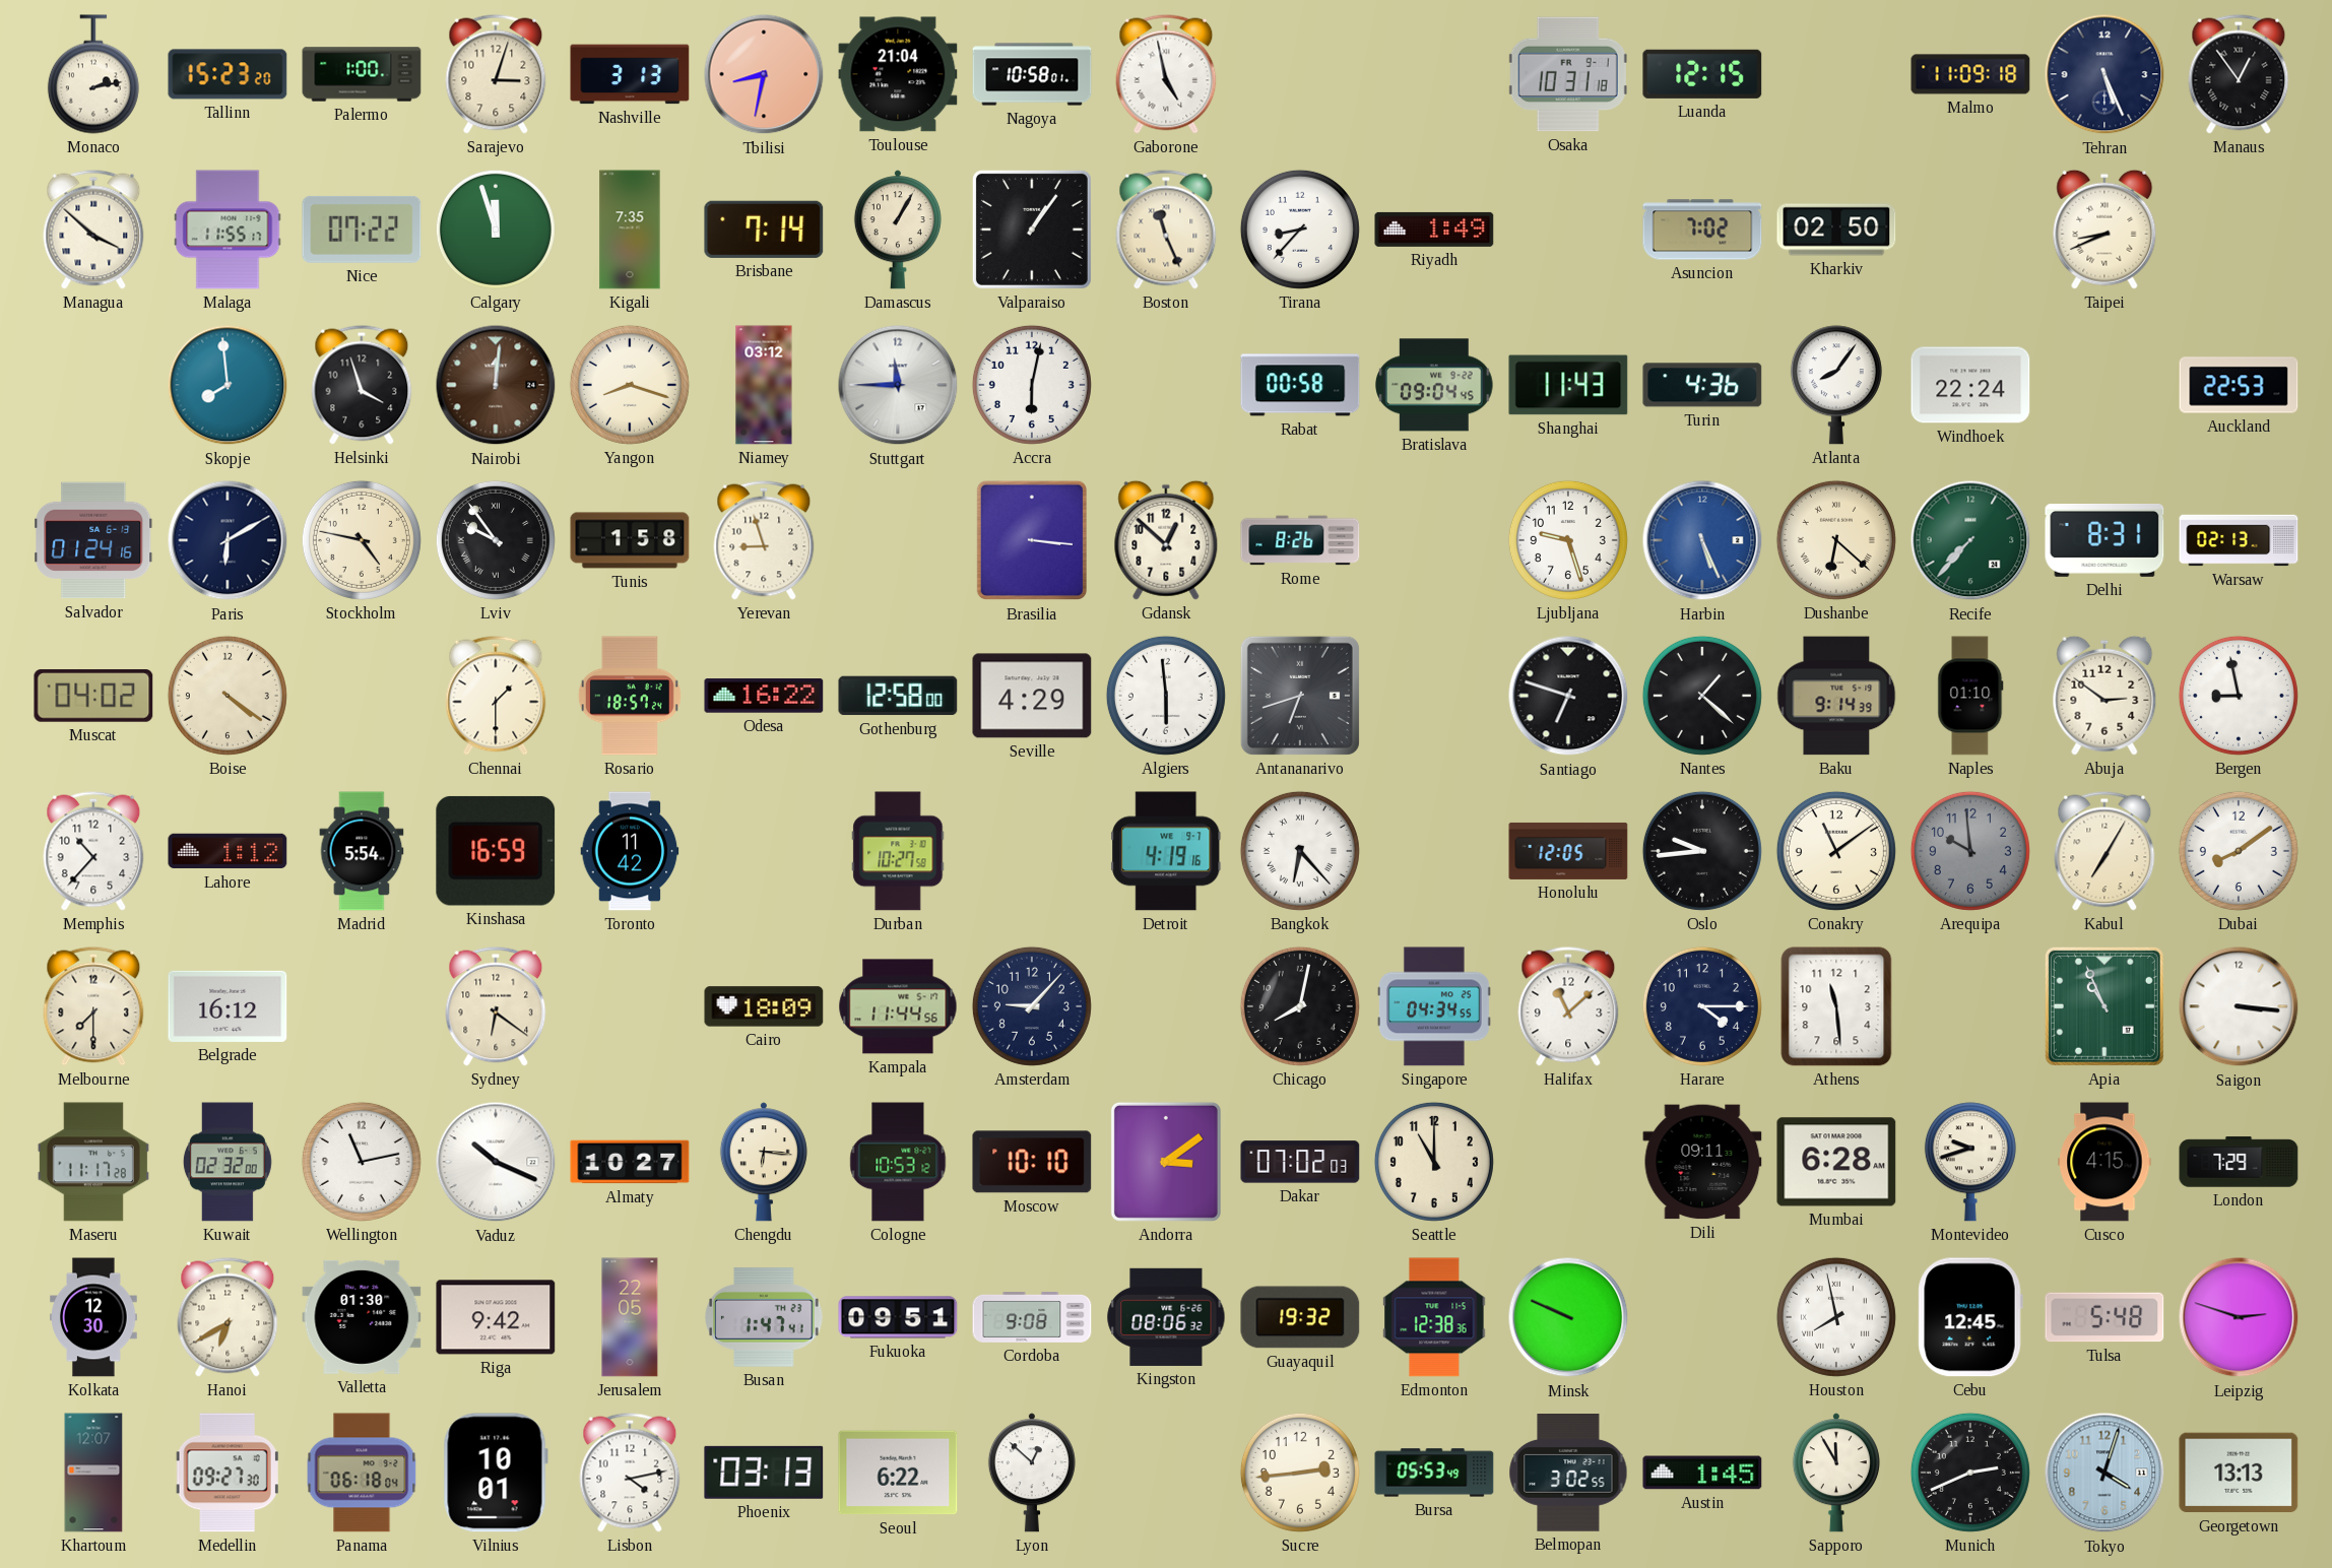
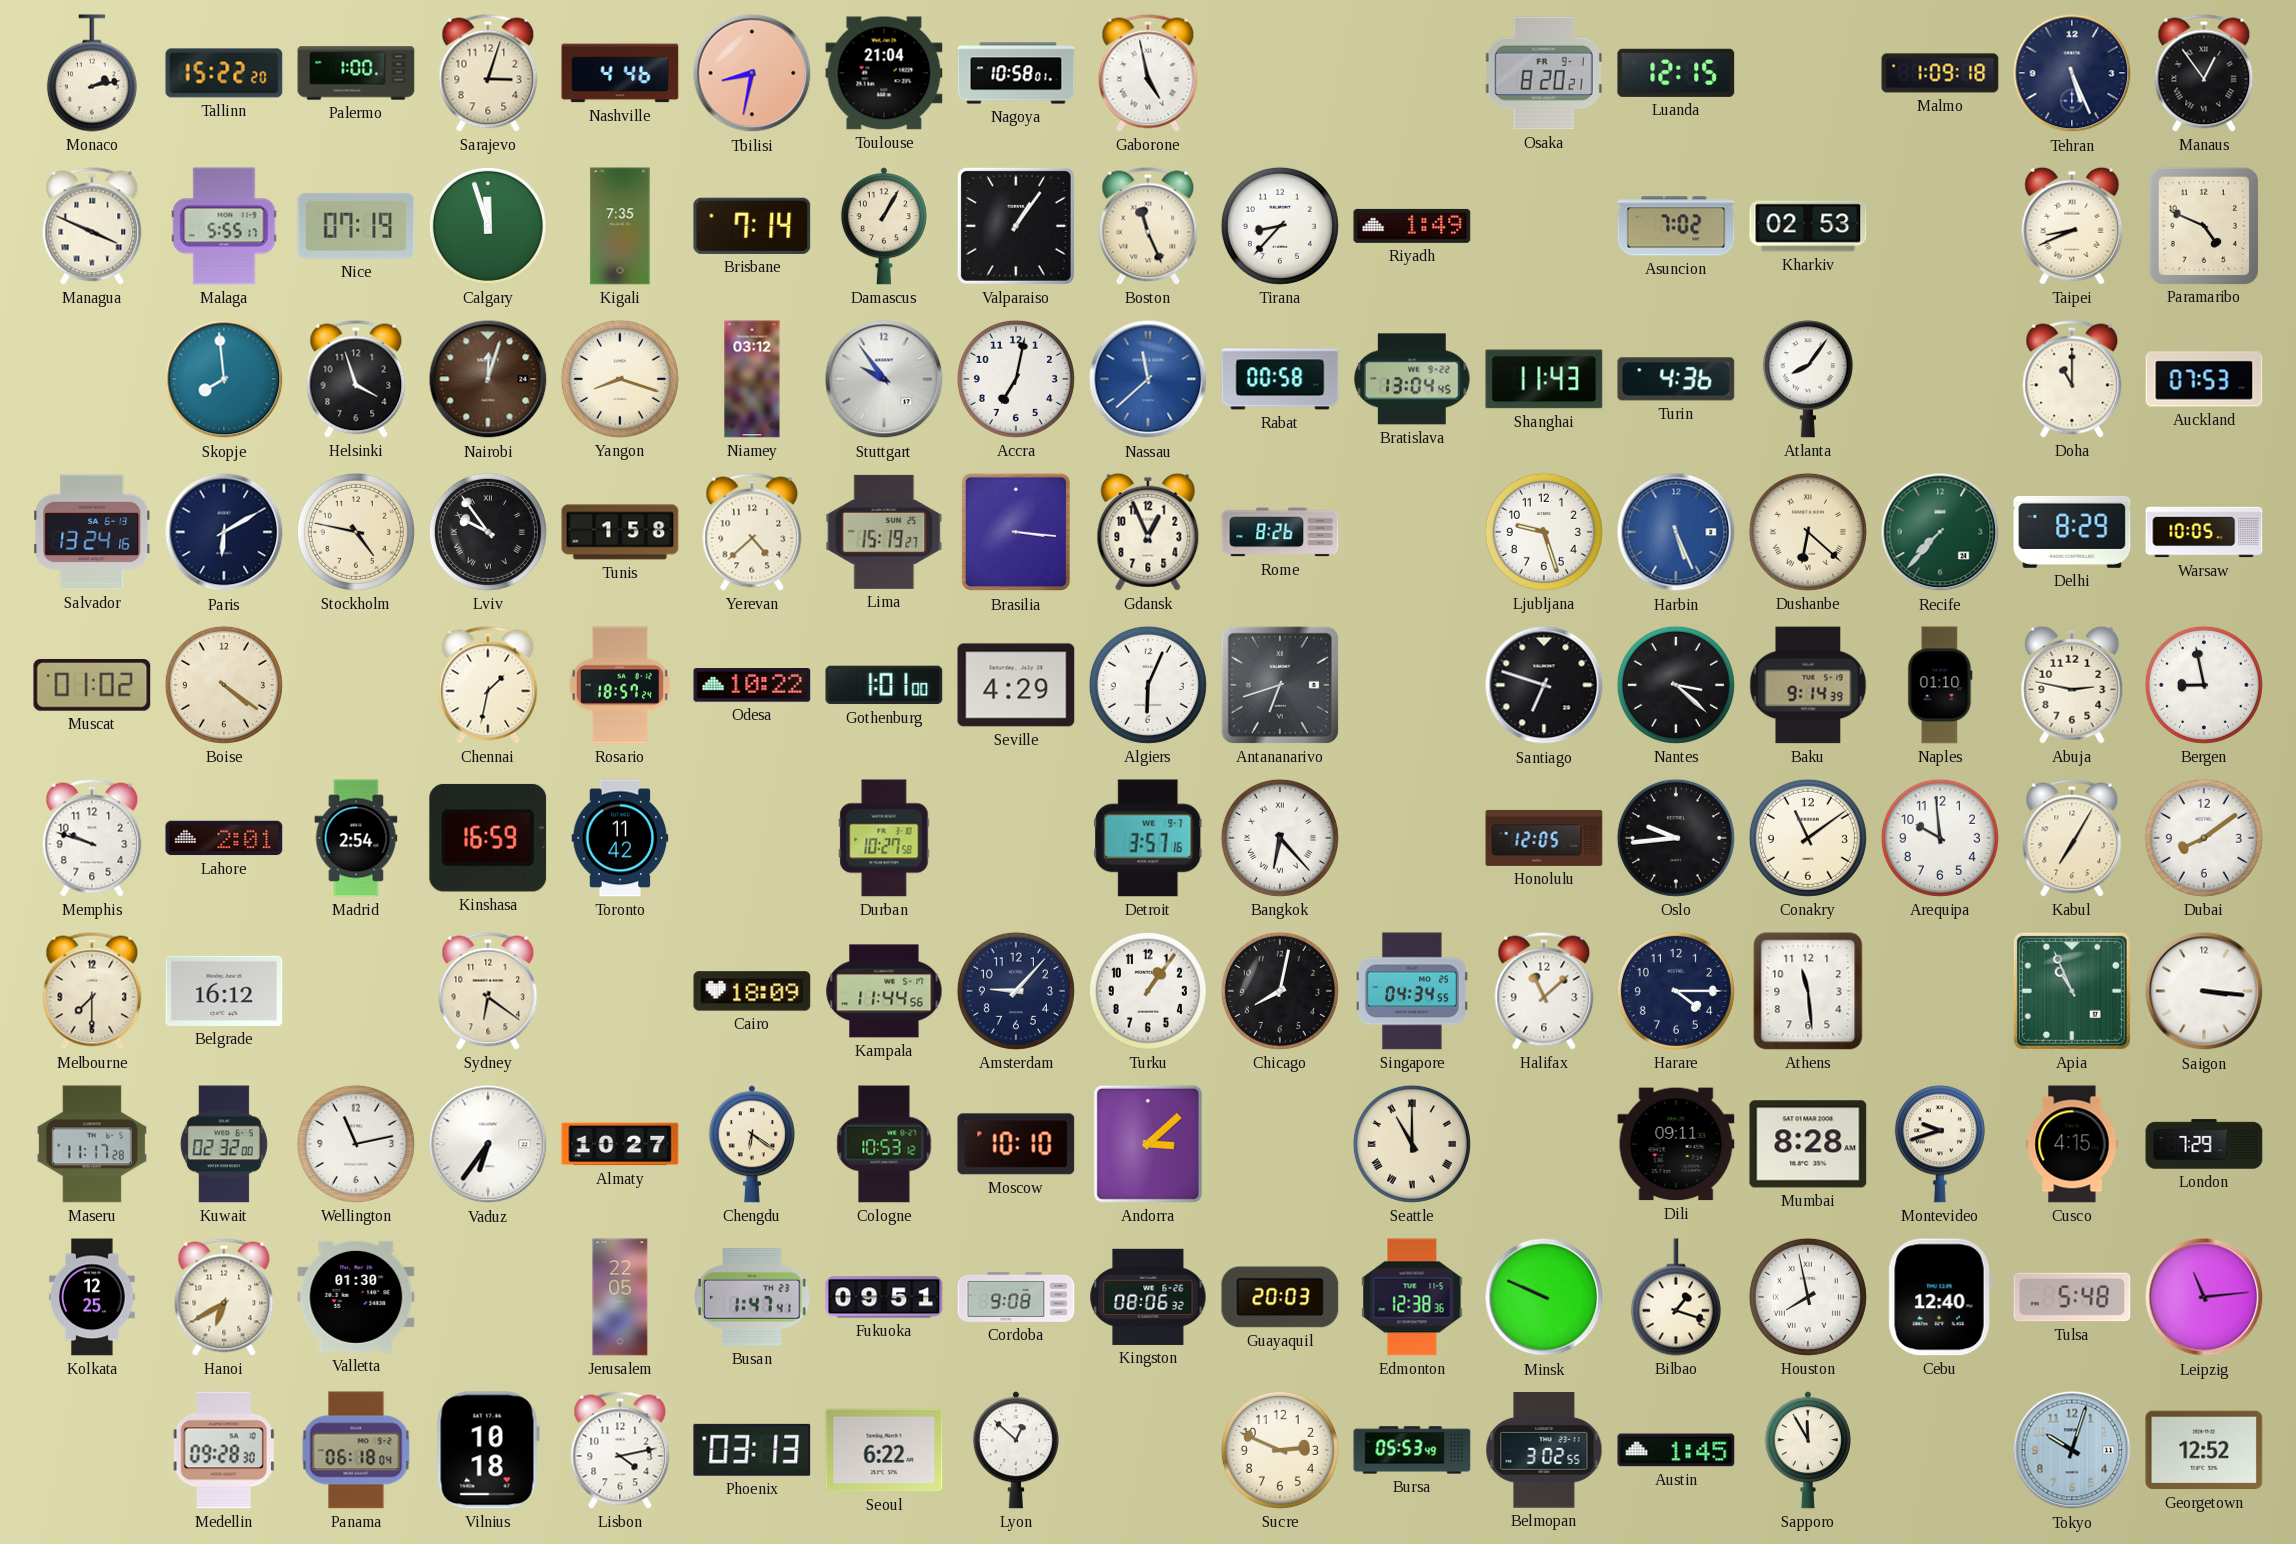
Tallinn: 15:23 -> 15:22 (224, 73)
Nashville: 3:13 -> 4:46 (620, 73)
Osaka: 10:31 -> 8:20 (1544, 73)
Malmo: 11:09 -> 1:09 (1940, 73)
Managua: 3:52 -> 3:49 (92, 226)
Malaga: 11:55 -> 5:55 (224, 226)
Nice: 07:22 -> 07:19 (356, 226)
Kharkiv: 02:50 -> 02:53 (1808, 226)
Paramaribo: none -> 4:49 (2204, 225)
Nairobi: 12:01 -> 12:03 (488, 379)
Stuttgart: 11:45 -> 9:54 (884, 379)
Accra: 6:02 -> 7:02 (1016, 379)
Nassau: none -> 11:38 (1148, 379)
Bratislava: 09:04 -> 13:04 (1412, 379)
Windhoek: 22:24 -> none (1970, 385)
Doha: none -> 11:00 (2072, 379)
Auckland: 22:53 -> 07:53 (2204, 379)
Salvador: 01:24 -> 13:24 (92, 532)
Yerevan: 8:57 -> 4:38 (752, 532)
Lima: none -> 15:19 (884, 532)
Gdansk: 12:52 -> 12:56 (1148, 532)
Delhi: 8:31 -> 8:29 (2072, 533)
Warsaw: 02:13 -> 10:05 (2204, 532)
Muscat: 04:02 -> 01:02 (92, 685)
Chennai: 1:30 -> 1:32 (488, 685)
Odesa: 16:22 -> 10:22 (752, 685)
Gothenburg: 12:58 -> 1:01 (884, 685)
Algiers: 5:59 -> 6:04 (1148, 685)
Nantes: 1:22 -> 3:22 (1676, 685)
Abuja: 2:51 -> 2:47 (2072, 685)
Memphis: 10:37 -> 9:48 (92, 838)
Lahore: 1:12 -> 2:01 (224, 838)
Madrid: 5:54 -> 2:54 (356, 838)
Detroit: 4:19 -> 3:57 (1148, 838)
Arequipa dial: grey -> white (1940, 838)
Turku: none -> 1:06 (1148, 991)
Vaduz: 10:19 -> 6:36 (488, 1144)
Chengdu: 6:16 -> 6:21 (752, 1144)
Andorra: 3:09 -> 3:08 (1148, 1144)
Dakar: 07:02 -> none (1300, 1162)
Seattle numerals: Arabic -> Roman (1412, 1144)
Mumbai: 6:28 -> 8:28 (1808, 1144)
Kolkata: 12:30 -> 12:25 (92, 1297)
Riga: 9:42 -> none (496, 1317)
Guayaquil: 19:32 -> 20:03 (1280, 1297)
Bilbao: none -> 1:18 (1676, 1297)
Cebu: 12:45 -> 12:40 (1940, 1297)
Leipzig: 2:48 -> 11:14 (2204, 1297)
Khartoum: 12:07 -> none (93, 1473)
Medellin: 09:27 -> 09:28 (224, 1450)
Vilnius: 10:01 -> 10:18 (488, 1450)
Sucre: 2:44 -> 2:49 (1280, 1450)
Munich: 2:41 -> none (1970, 1473)
Tokyo: 4:03 -> 10:03 (2072, 1450)
Georgetown: 13:13 -> 12:52 (2204, 1450)
